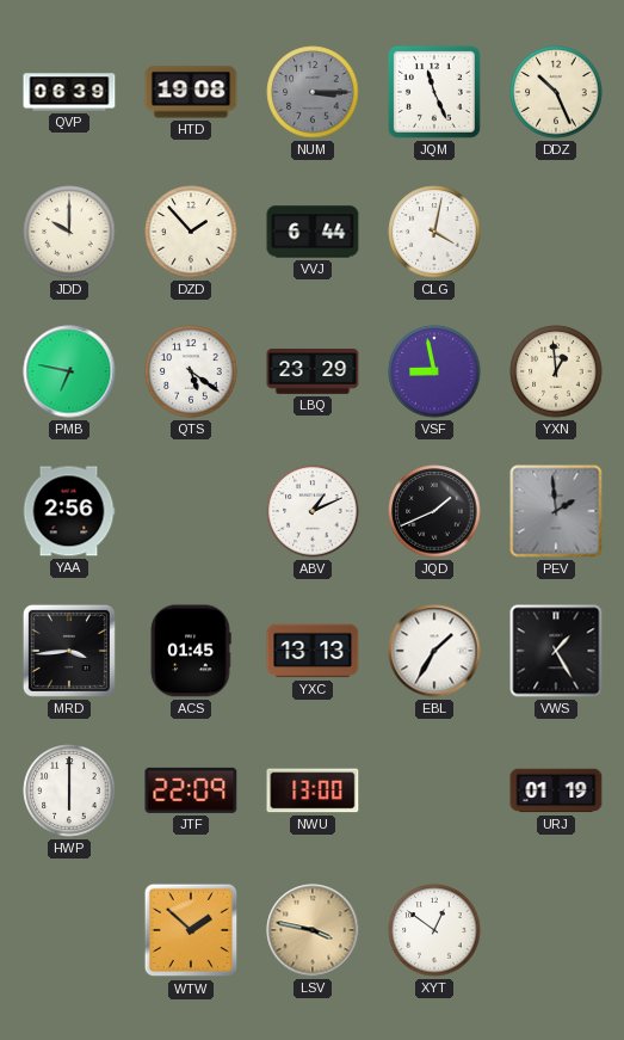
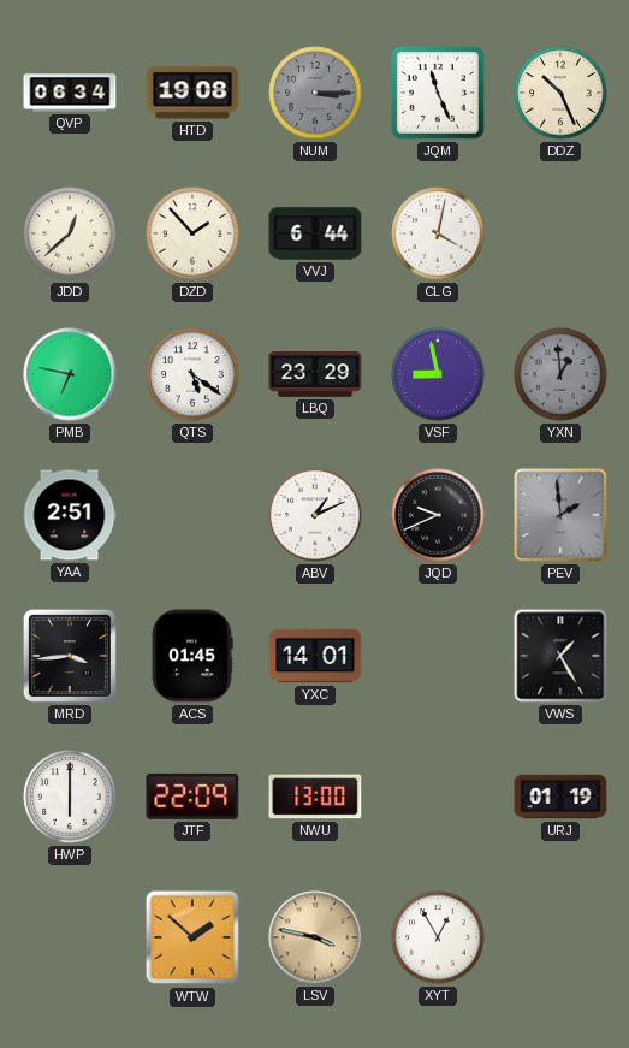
QVP: 06:39 -> 06:34 (70, 93)
JDD: 10:00 -> 12:38 (70, 233)
YXN dial: cream -> grey (560, 374)
YAA: 2:56 -> 2:51 (70, 515)
JQD: 1:41 -> 9:41 (438, 515)
YXC: 13:13 -> 14:01 (315, 656)
EBL: 1:35 -> none (434, 651)
XYT: 12:51 -> 12:55 (438, 937)
